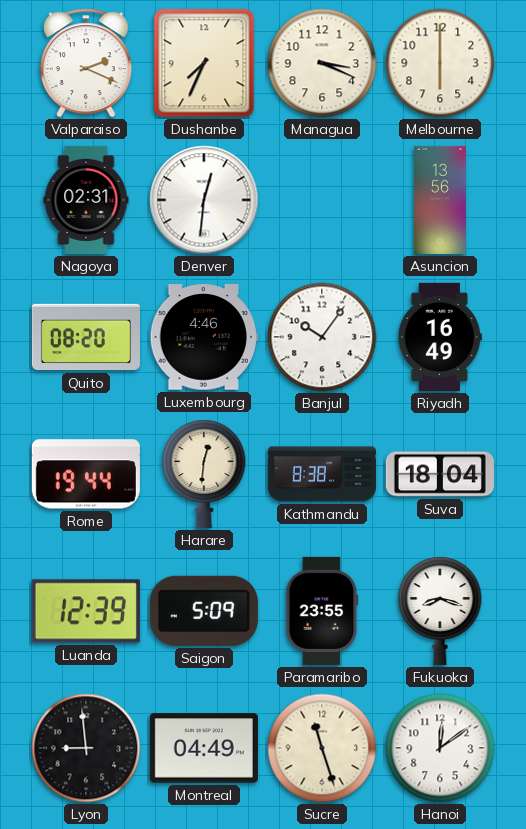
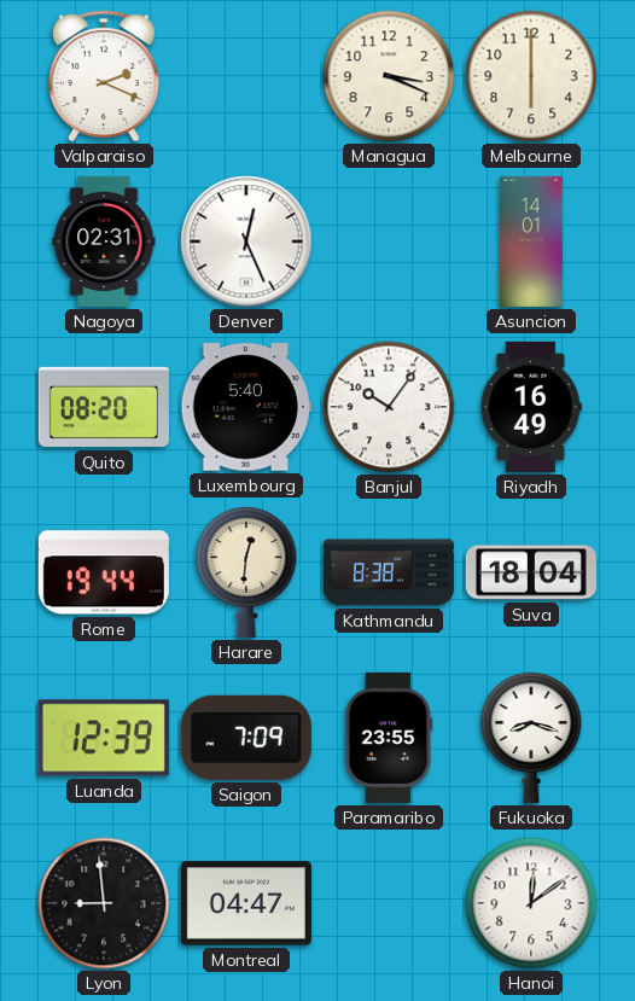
Dushanbe: 7:34 -> none (204, 63)
Denver: 12:31 -> 12:26 (246, 241)
Asuncion: 13:56 -> 14:01 (532, 241)
Luxembourg: 4:46 -> 5:40 (246, 407)
Saigon: 5:09 -> 7:09 (246, 738)
Montreal: 04:49 -> 04:47 (246, 903)
Sucre: 11:27 -> none (322, 748)
